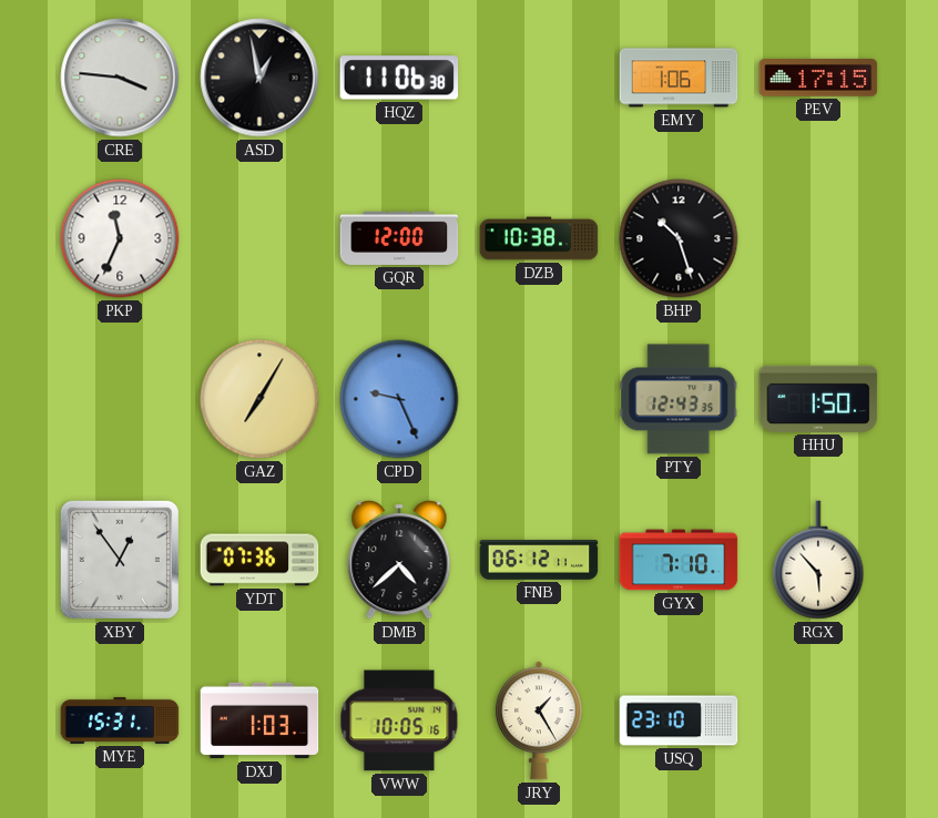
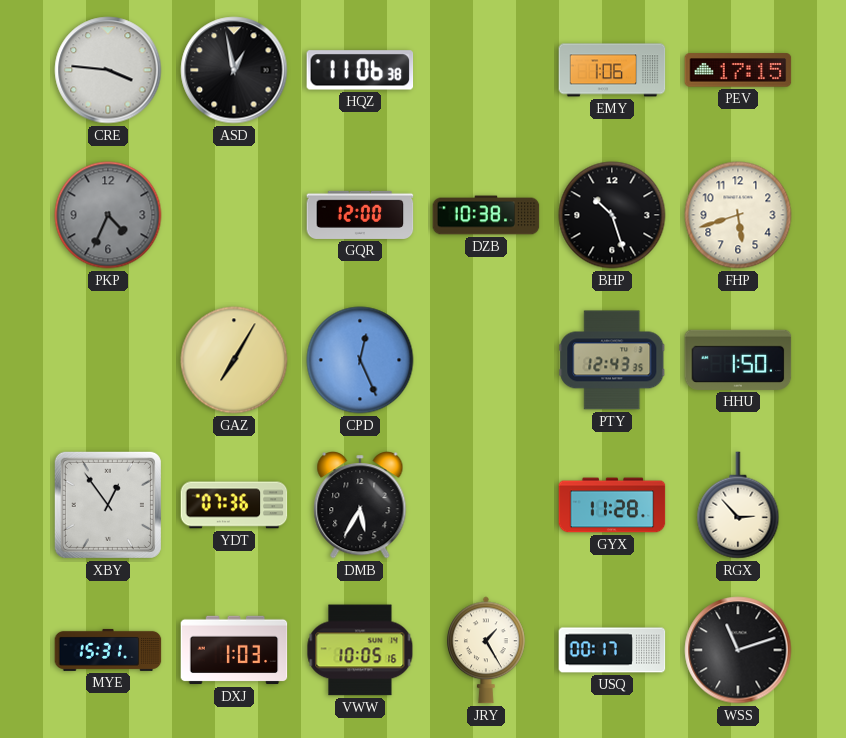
PKP: 11:34 -> 4:34 (108, 215)
PKP dial: white -> grey (108, 215)
FHP: none -> 5:42 (738, 215)
CPD: 9:26 -> 12:26 (360, 360)
DMB: 4:38 -> 5:35 (360, 506)
FNB: 06:12 -> none (539, 560)
GYX: 7:10 -> 11:28 (612, 505)
RGX: 5:53 -> 2:53 (738, 505)
USQ: 23:10 -> 00:17 (612, 650)
WSS: none -> 11:12 (738, 650)
